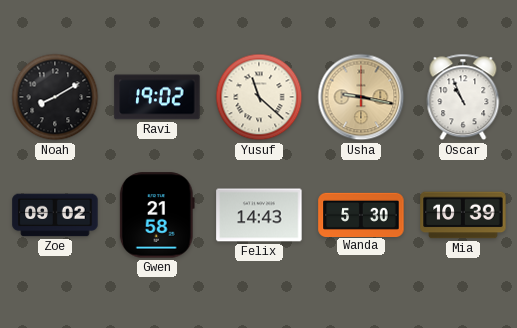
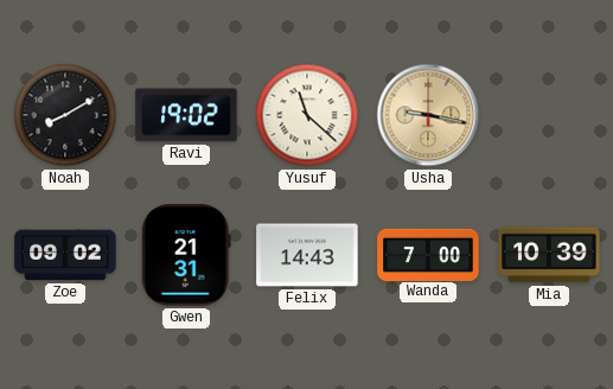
Oscar: 10:56 -> none (463, 97)
Gwen: 21:58 -> 21:31 (186, 255)
Wanda: 5:30 -> 7:00 (428, 254)
